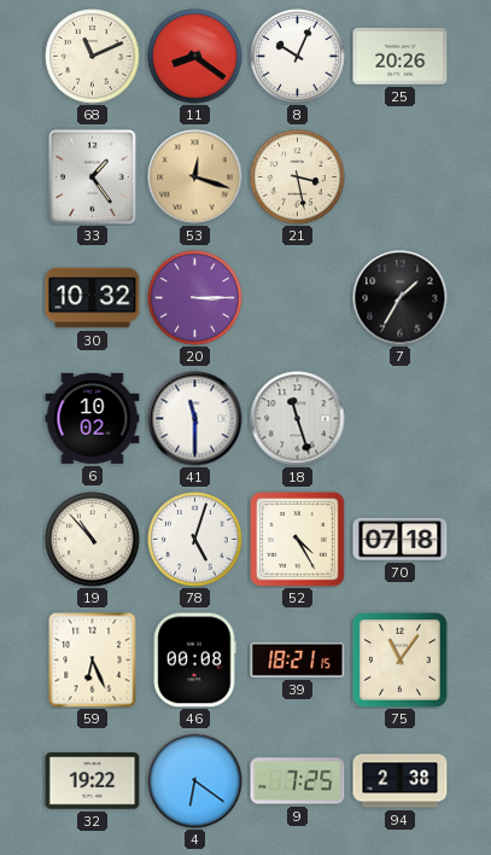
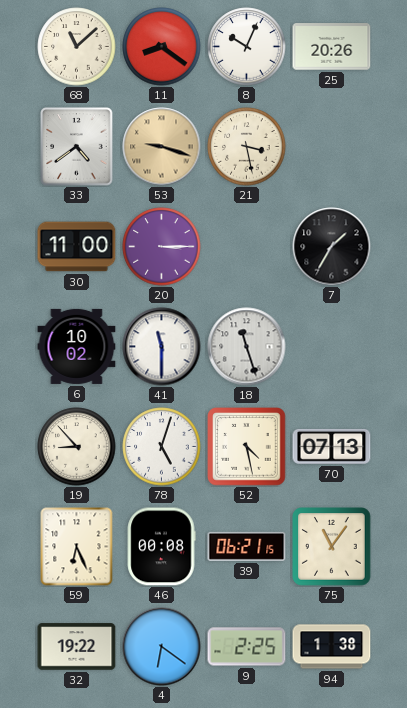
68: 11:11 -> 11:08 (77, 47)
33: 1:24 -> 4:39 (77, 147)
53: 12:18 -> 9:18 (162, 147)
30: 10:32 -> 11:00 (77, 247)
19: 10:53 -> 8:53 (77, 447)
52: 4:25 -> 4:28 (247, 447)
70: 07:18 -> 07:13 (332, 446)
39: 18:21 -> 06:21 (247, 546)
9: 7:25 -> 2:25 (247, 647)
94: 2:38 -> 1:38 (332, 647)
